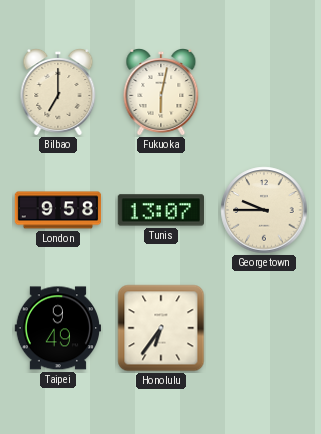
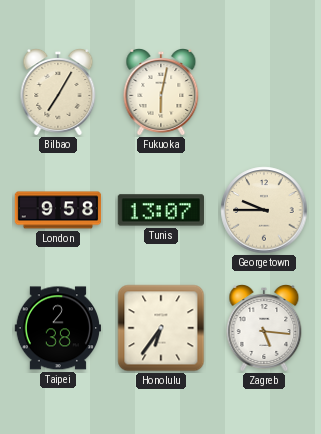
Bilbao: 7:00 -> 7:05 (58, 93)
Taipei: 9:49 -> 2:38 (57, 328)
Zagreb: none -> 5:16 (264, 329)
